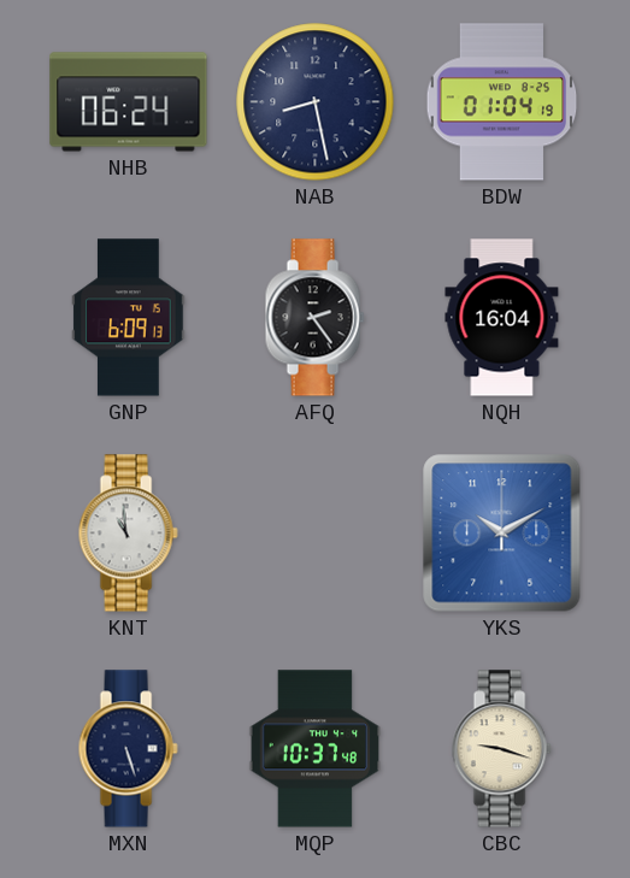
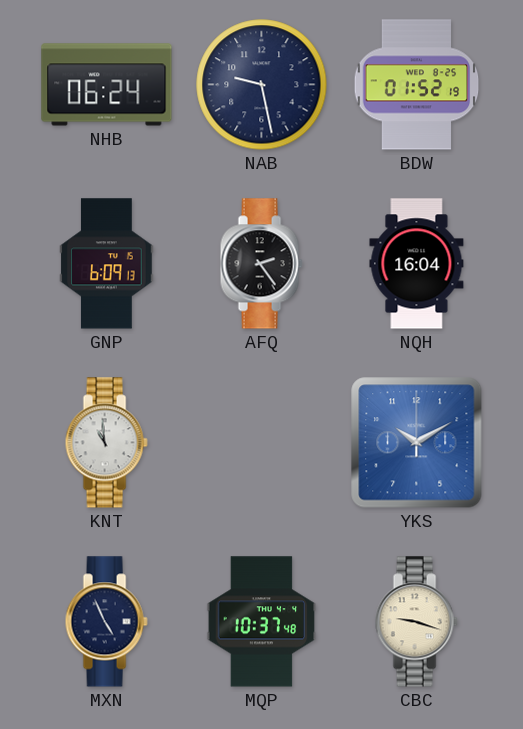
NAB: 8:28 -> 9:28 (262, 85)
BDW: 01:04 -> 01:52 (417, 85)
MXN: 5:27 -> 4:56 (106, 622)
